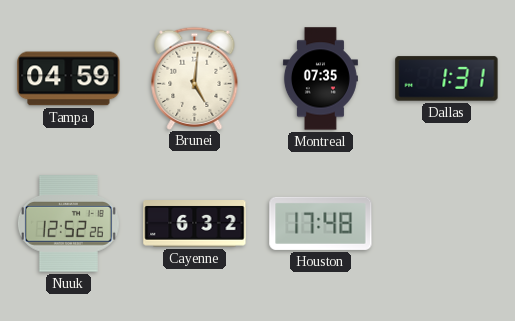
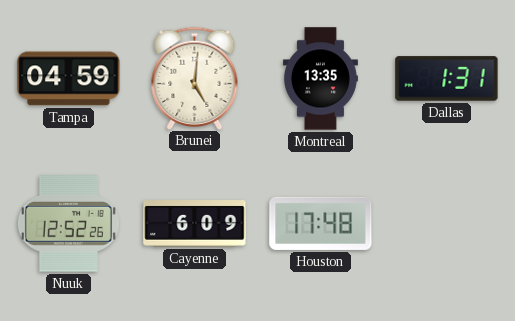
Montreal: 07:35 -> 13:35 (320, 79)
Cayenne: 6:32 -> 6:09 (195, 224)
